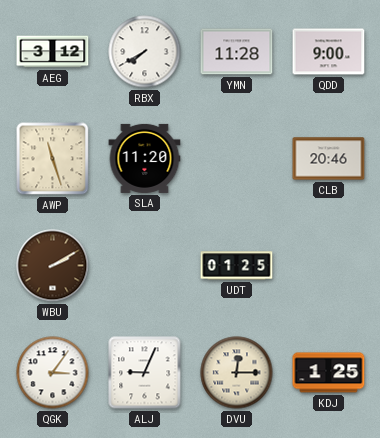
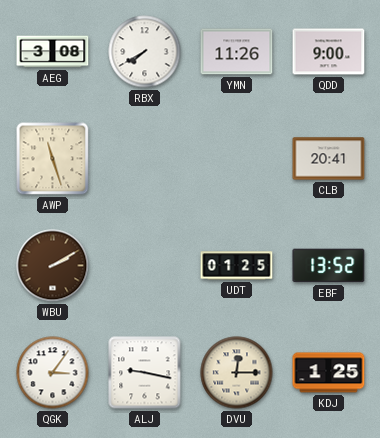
AEG: 3:12 -> 3:08 (53, 52)
YMN: 11:28 -> 11:26 (237, 52)
SLA: 11:20 -> none (145, 158)
CLB: 20:46 -> 20:41 (329, 159)
EBF: none -> 13:52 (329, 266)
ALJ: 9:04 -> 9:17 (145, 373)
